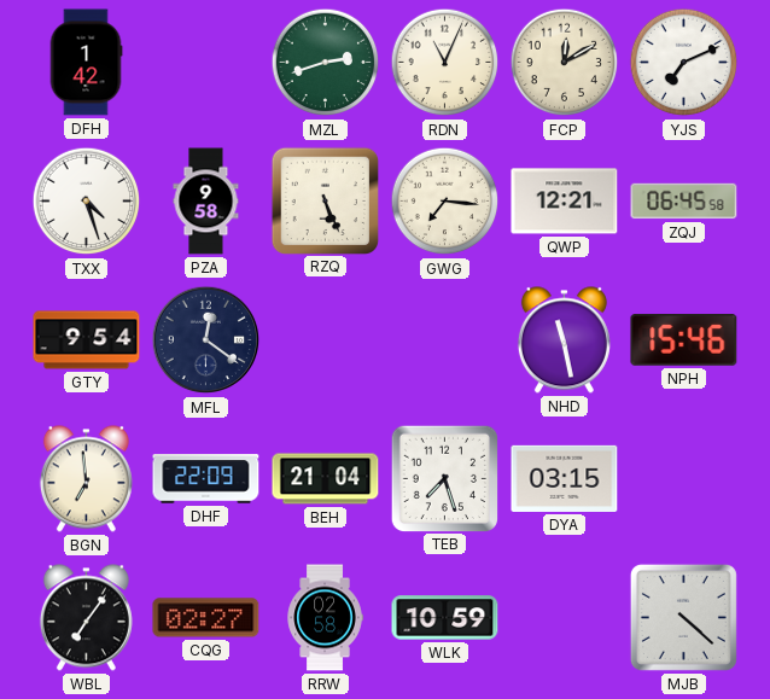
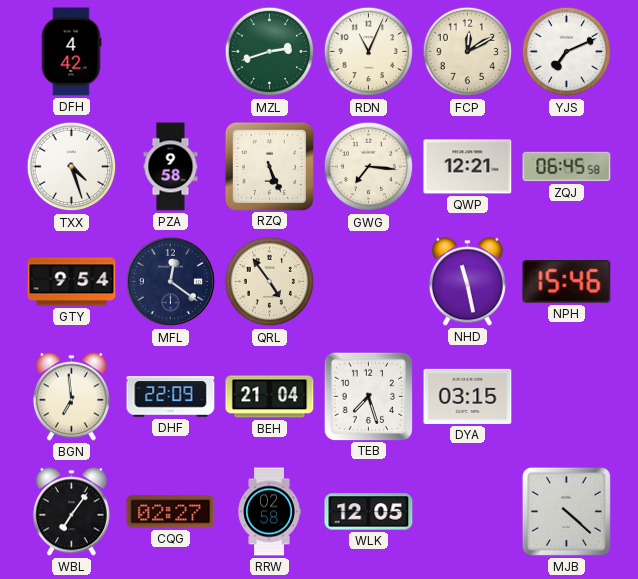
DFH: 1:42 -> 4:42 (71, 52)
QRL: none -> 4:54 (270, 282)
WLK: 10:59 -> 12:05 (369, 512)
